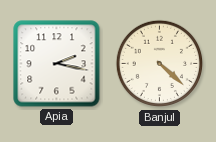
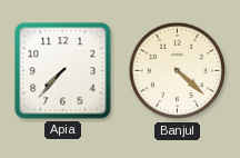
Apia: 2:17 -> 7:37 (63, 71)
